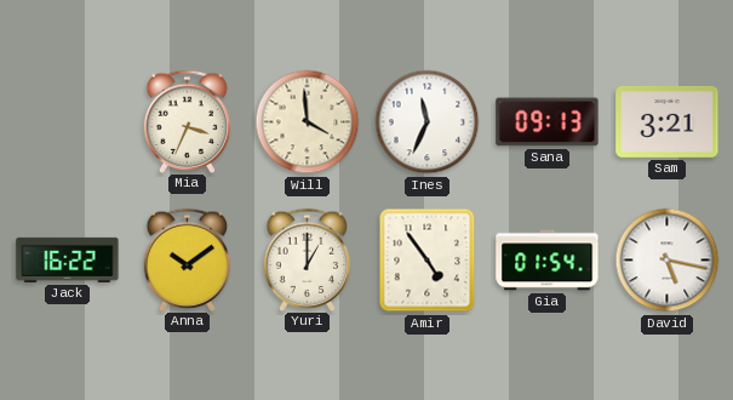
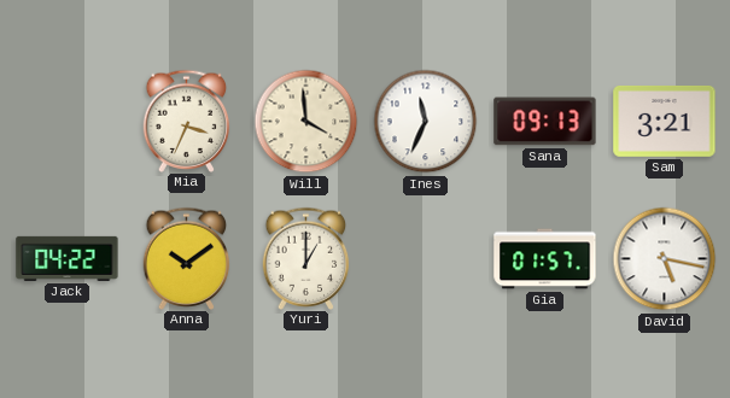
Jack: 16:22 -> 04:22 (68, 258)
Amir: 4:54 -> none (428, 261)
Gia: 01:54 -> 01:57 (545, 259)
